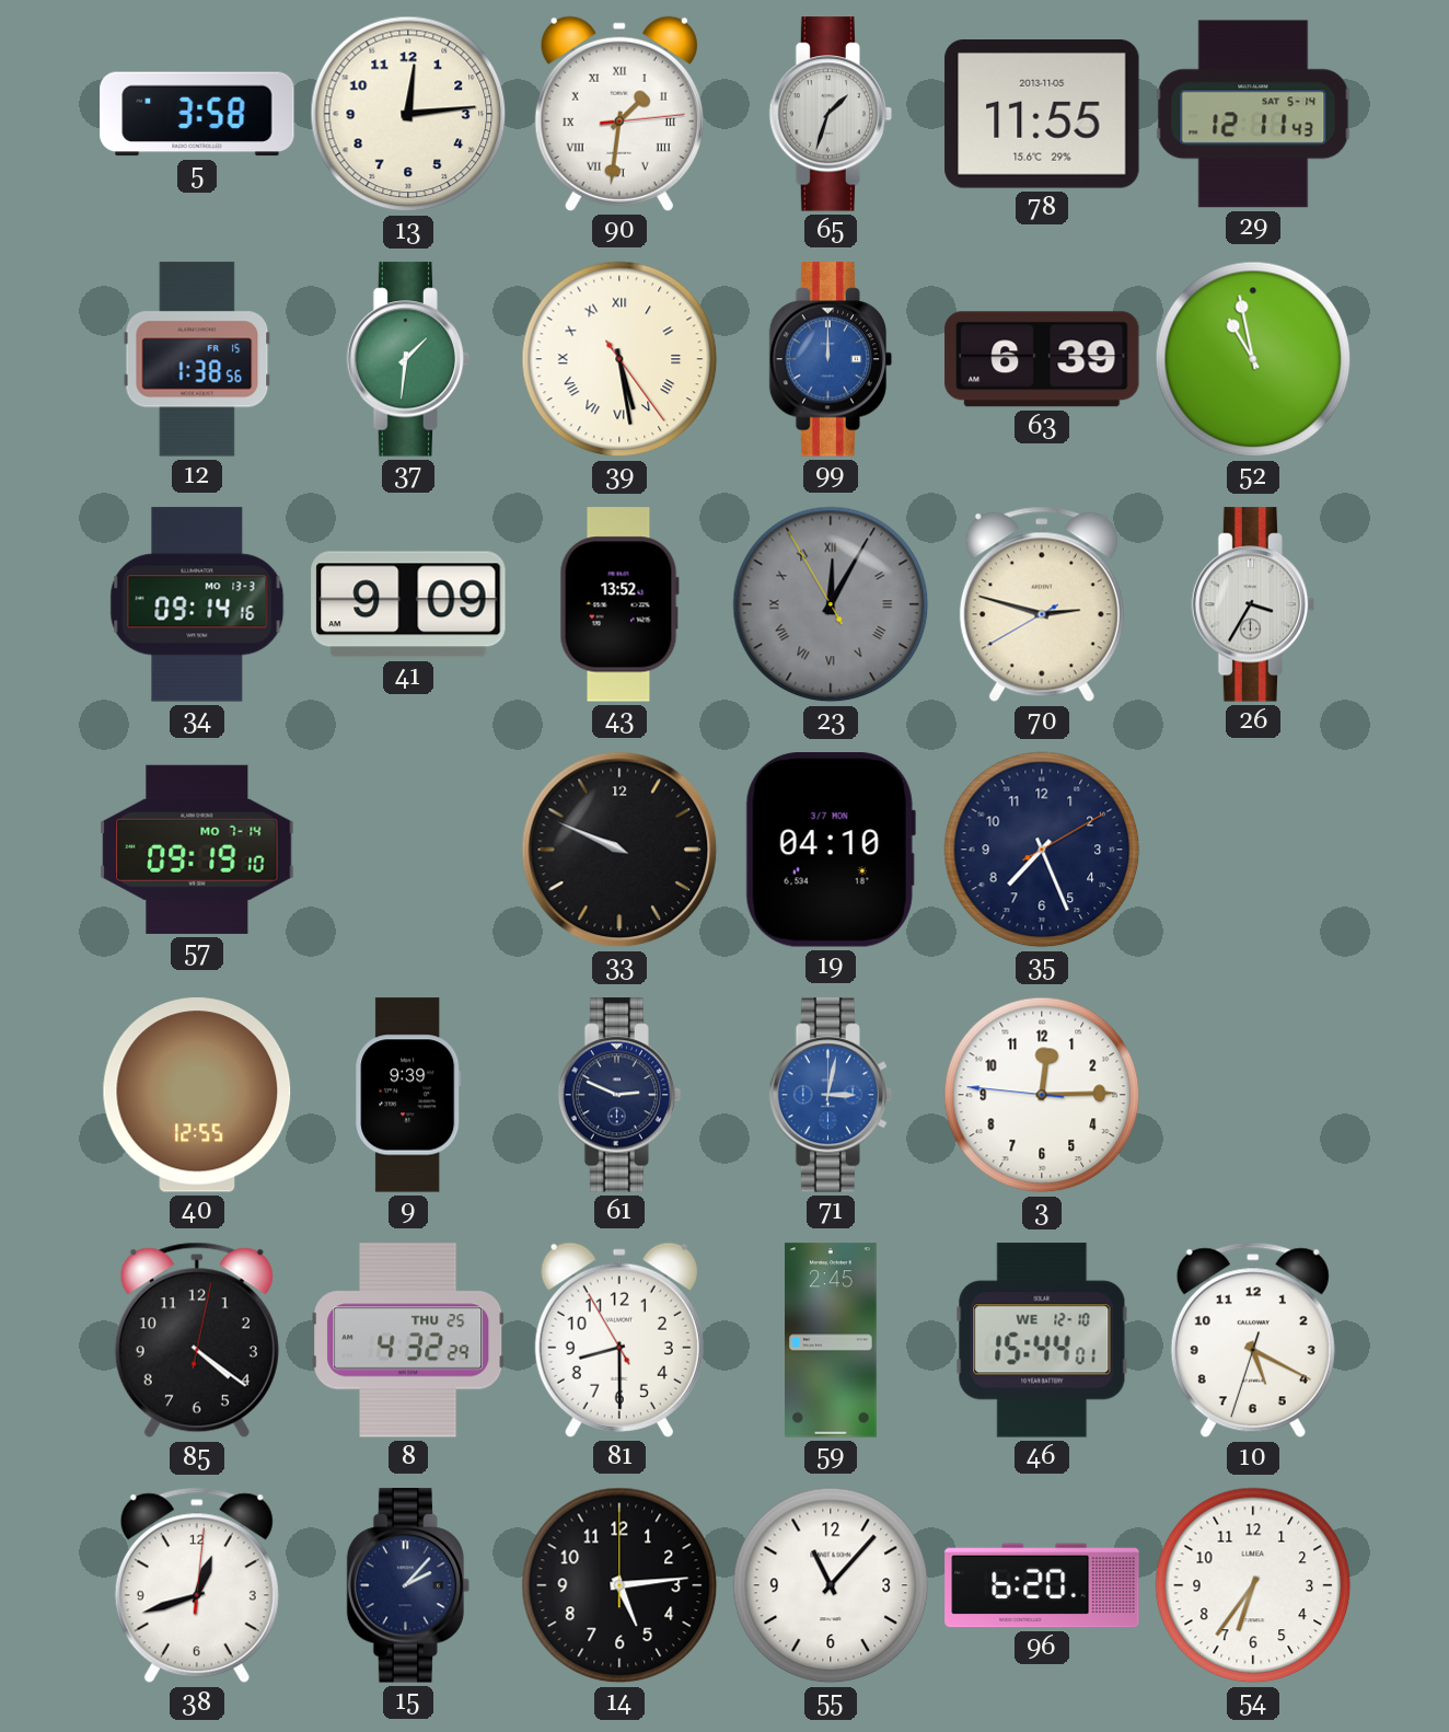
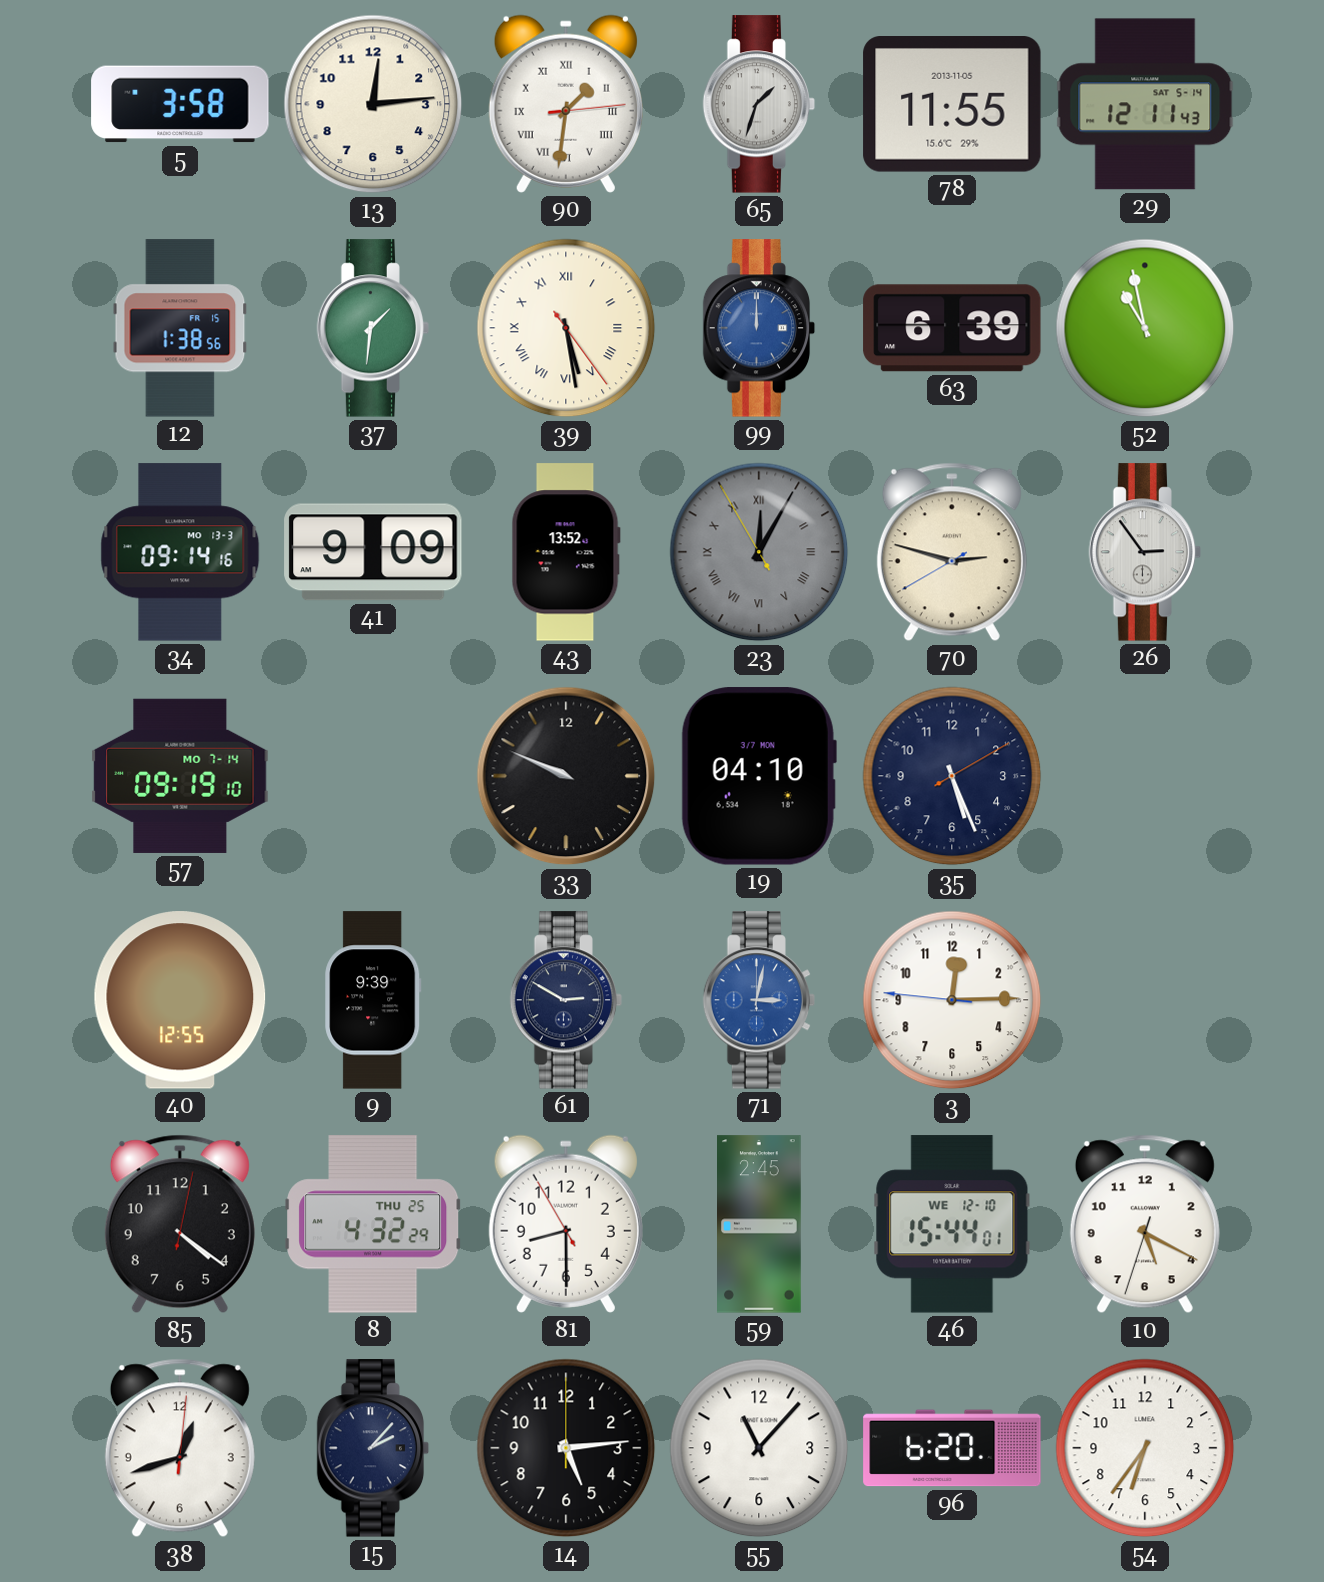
26: 3:35 -> 2:54 (1145, 552)
35: 7:26 -> 5:26 (952, 776)
61: 2:49 -> 2:50 (566, 1000)
